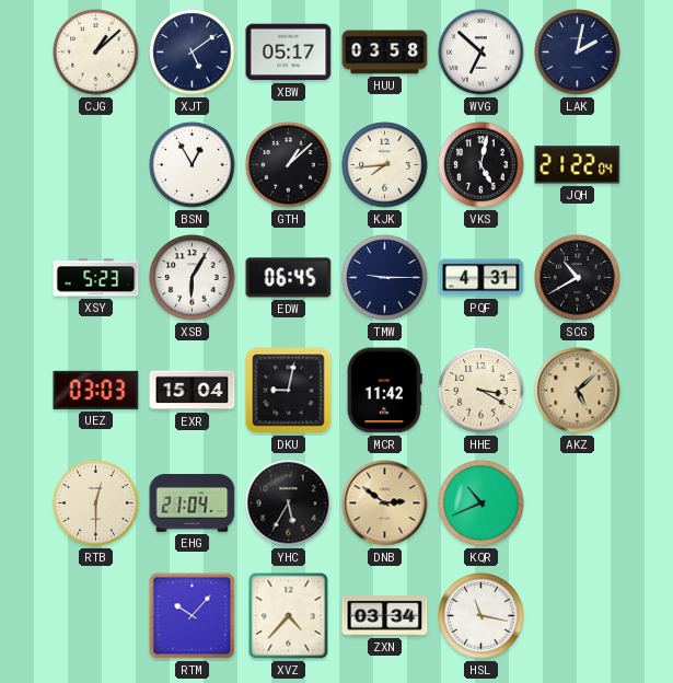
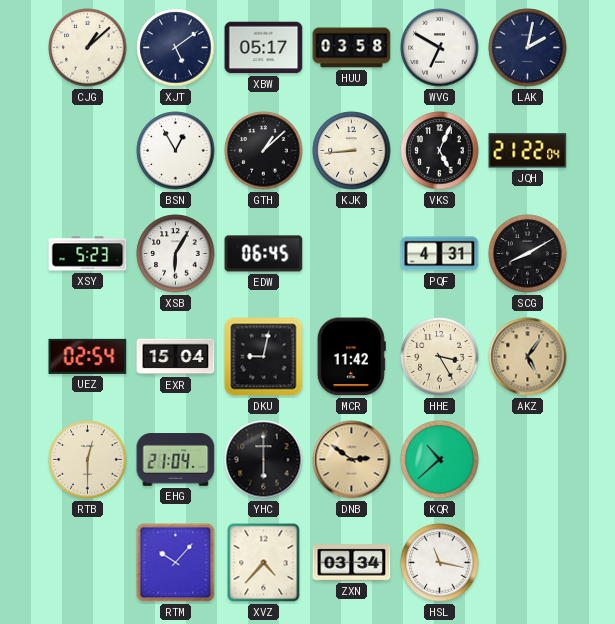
WVG: 6:52 -> 6:50 (440, 48)
KJK: 7:44 -> 8:44 (352, 151)
VKS: 5:02 -> 5:04 (440, 151)
TMW: 9:15 -> none (385, 278)
SCG: 10:40 -> 8:10 (528, 254)
UEZ: 03:03 -> 02:54 (88, 356)
HHE: 3:20 -> 3:25 (440, 357)
AKZ: 5:08 -> 5:06 (528, 357)
YHC: 5:35 -> 6:00 (264, 460)
KQR: 10:41 -> 10:38 (440, 460)
